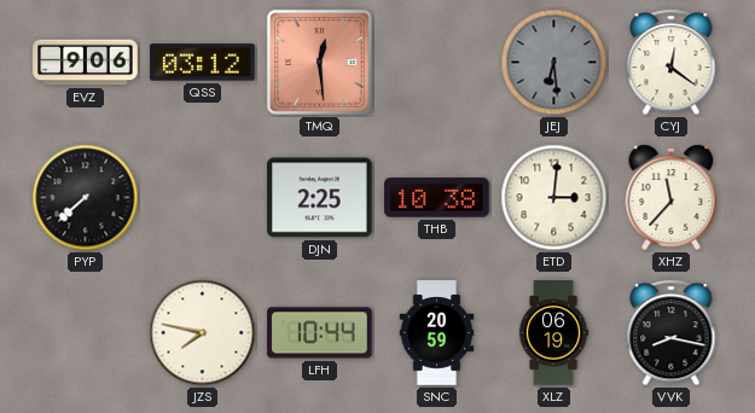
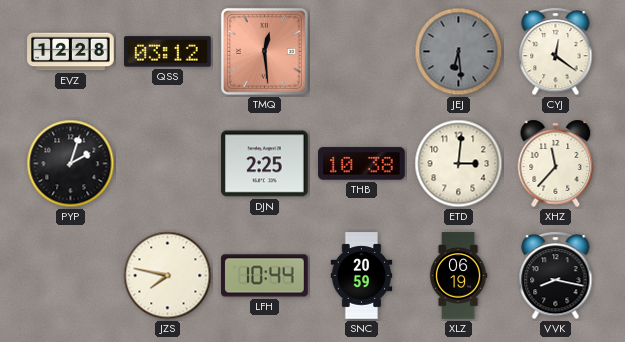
EVZ: 9:06 -> 12:28 (71, 52)
PYP: 7:38 -> 2:03 (71, 164)
